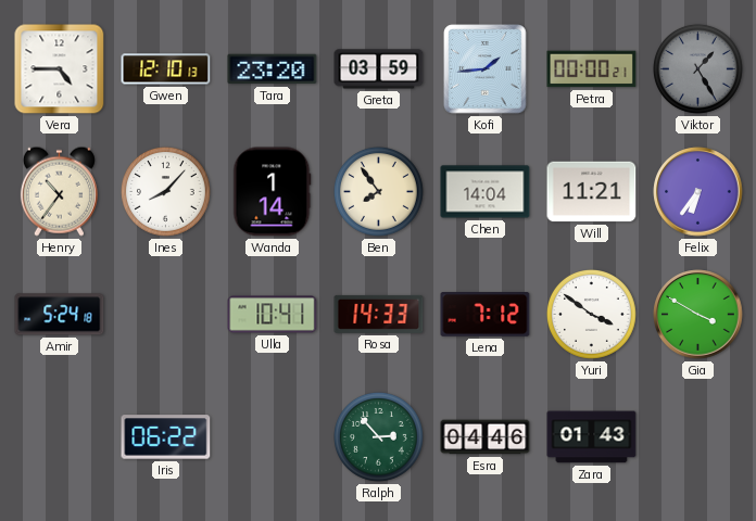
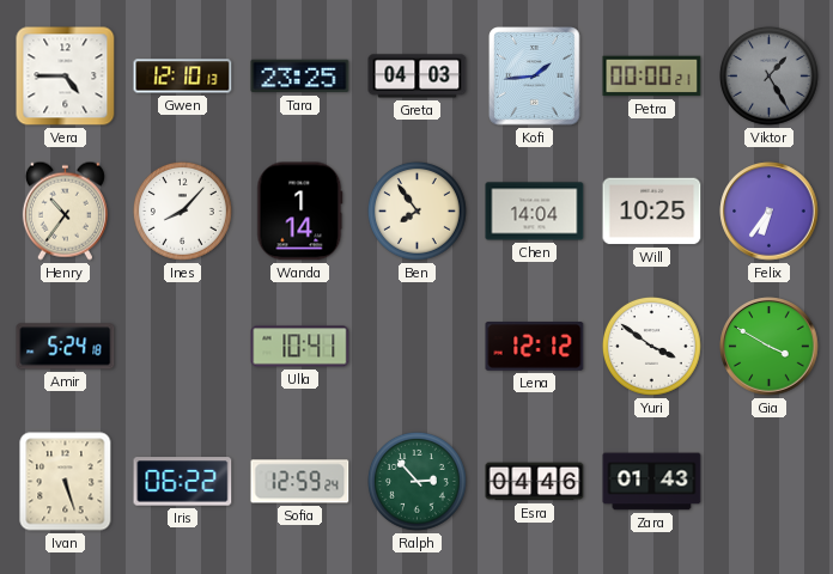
Tara: 23:20 -> 23:25 (300, 77)
Greta: 03:59 -> 04:03 (418, 77)
Will: 11:21 -> 10:25 (652, 212)
Rosa: 14:33 -> none (379, 314)
Lena: 7:12 -> 12:12 (535, 347)
Ivan: none -> 5:27 (66, 482)
Sofia: none -> 12:59 (300, 482)
